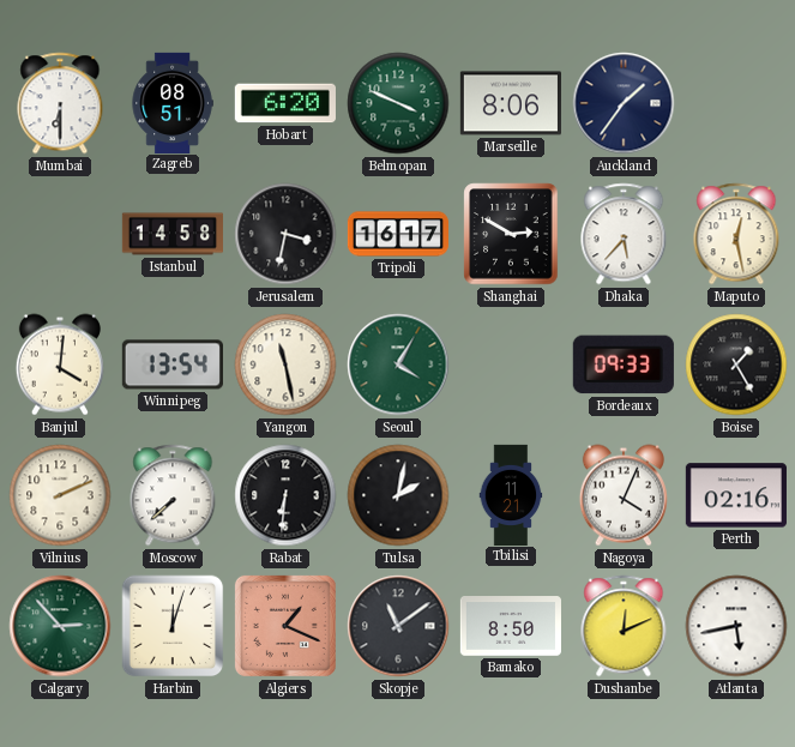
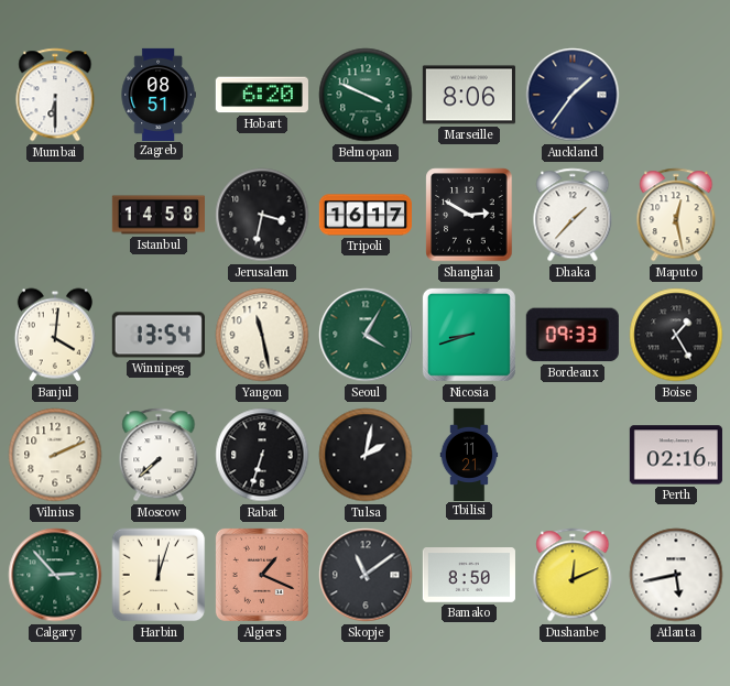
Dhaka: 5:37 -> 1:37 (573, 215)
Nicosia: none -> 8:42 (469, 335)
Rabat: 6:31 -> 6:33 (262, 455)
Nagoya: 4:04 -> none (624, 495)
